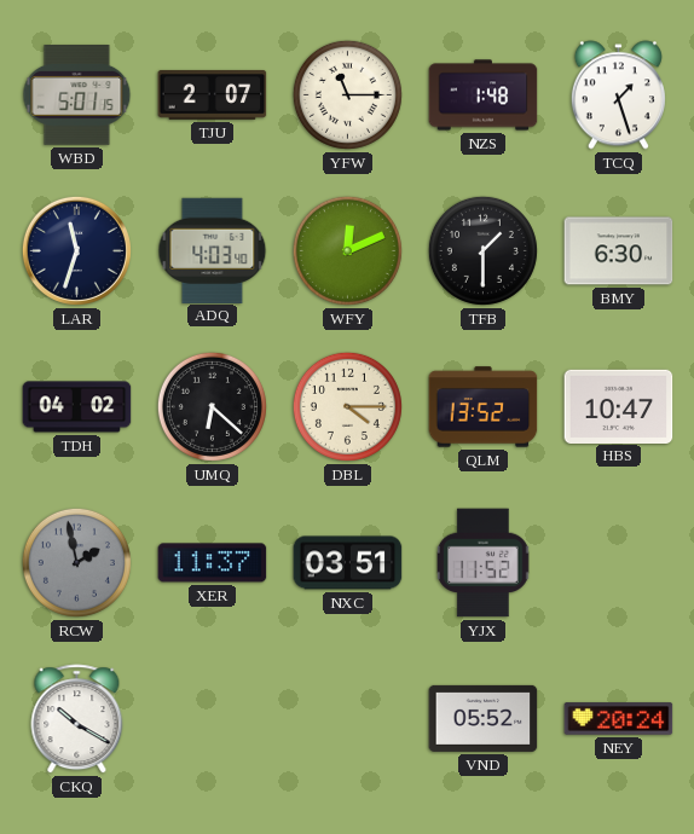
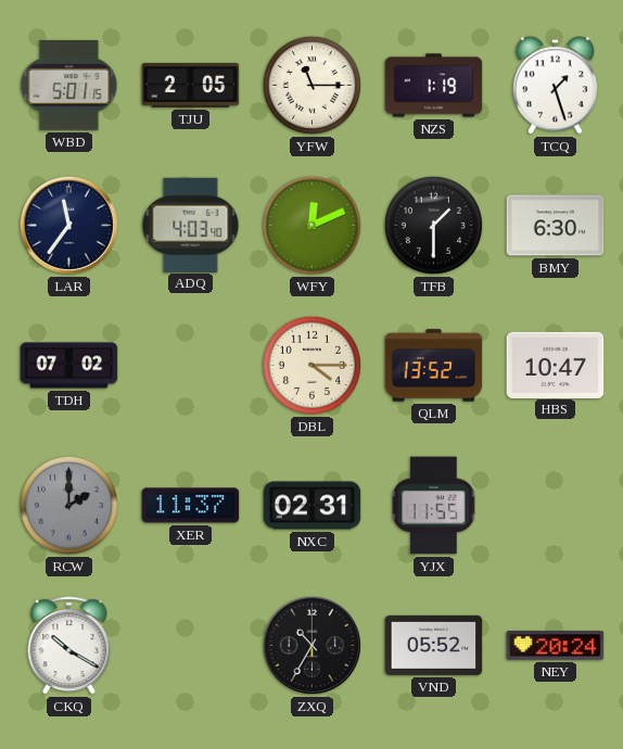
TJU: 2:07 -> 2:05 (191, 85)
NZS: 1:48 -> 1:19 (434, 86)
LAR: 11:33 -> 11:36 (68, 225)
TDH: 04:02 -> 07:02 (69, 366)
UMQ: 6:22 -> none (212, 406)
RCW: 1:58 -> 2:00 (68, 505)
NXC: 03:51 -> 02:31 (313, 506)
YJX: 11:52 -> 11:55 (434, 506)
ZXQ: none -> 10:35 (311, 645)
